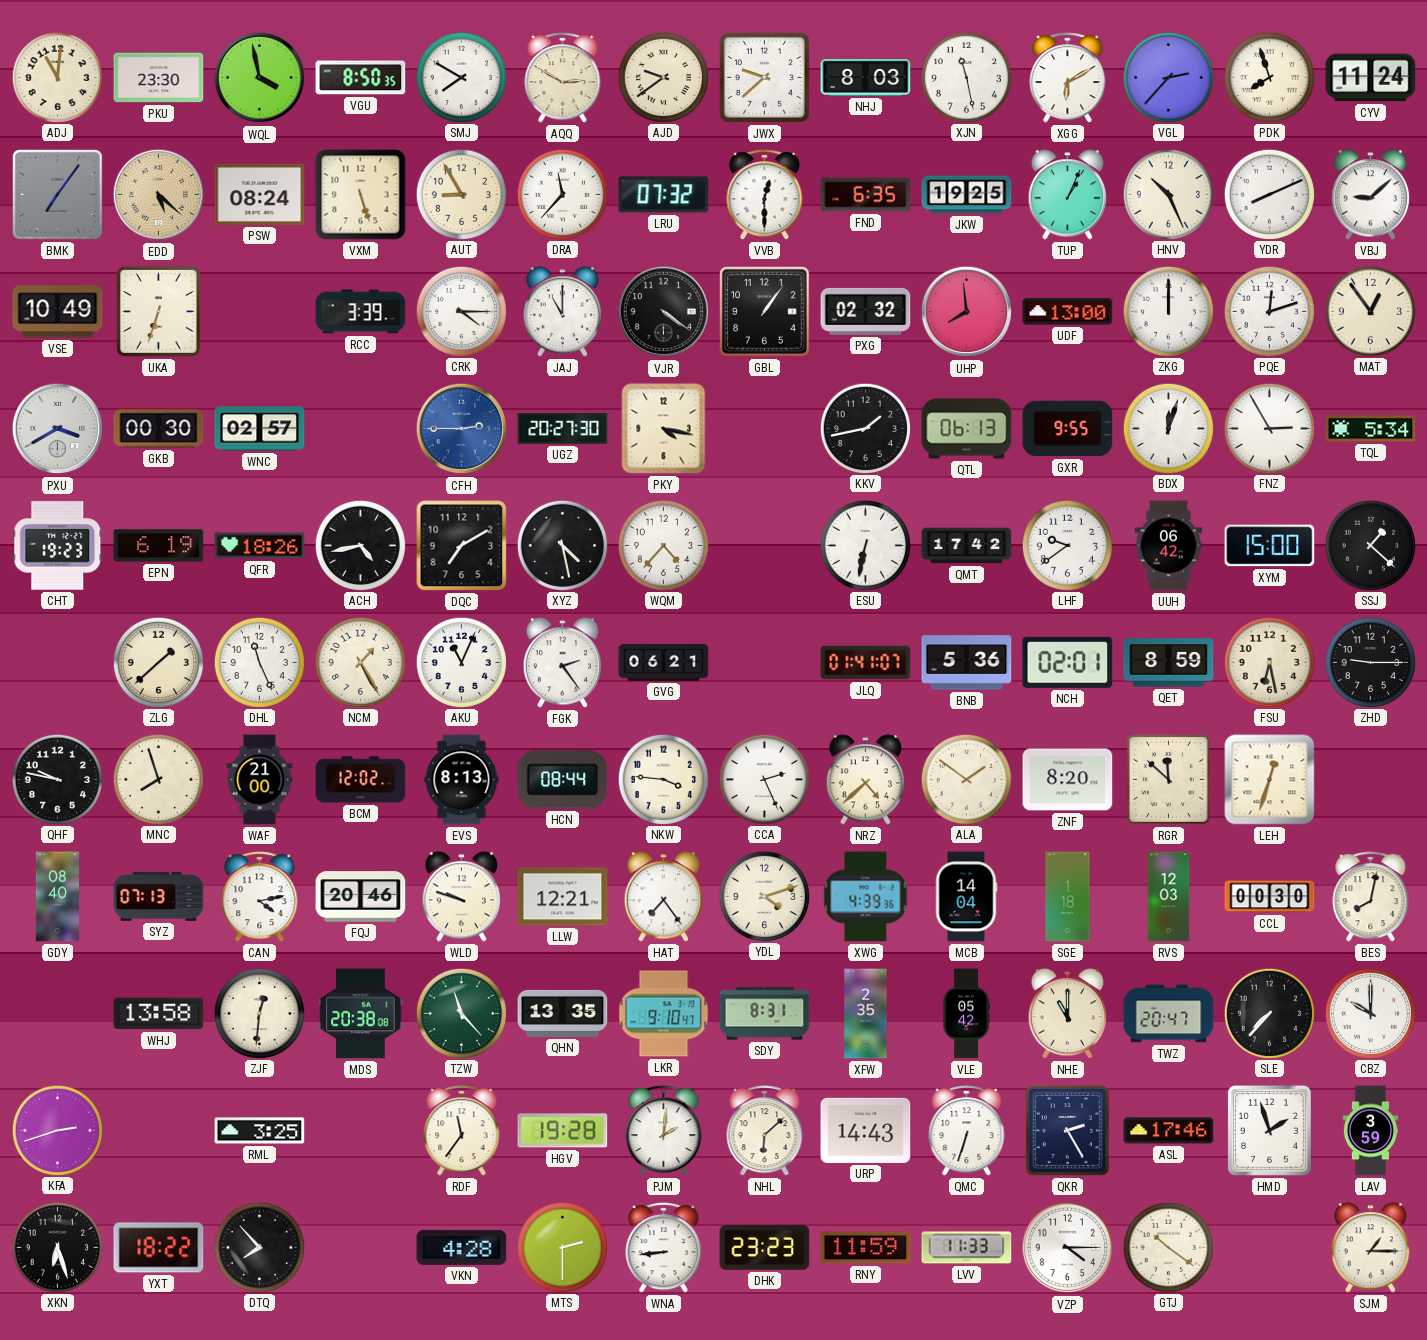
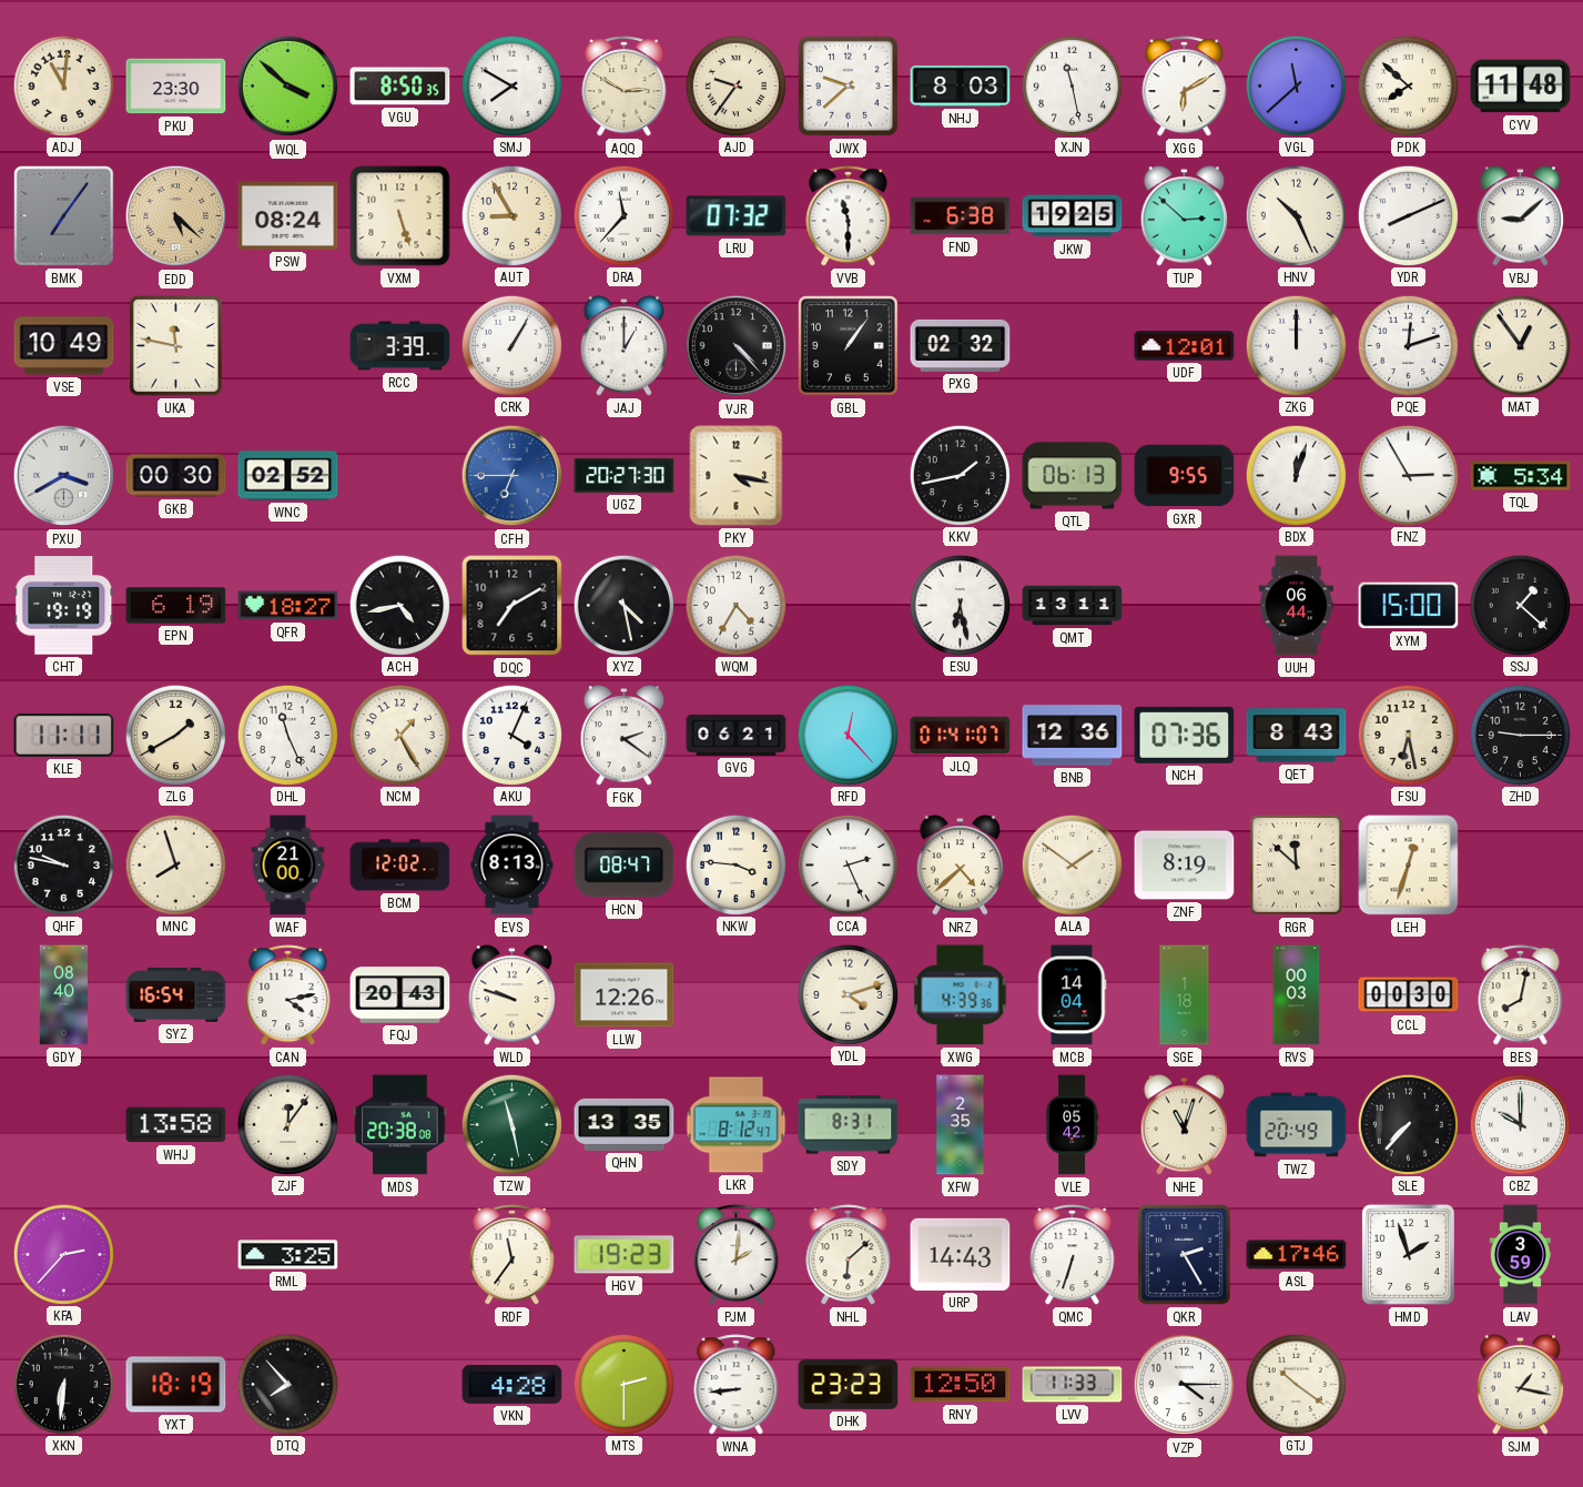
WQL: 3:58 -> 3:52 (288, 87)
AJD: 9:39 -> 9:36 (735, 85)
VGL: 2:37 -> 11:38 (1296, 85)
PDK: 7:57 -> 7:52 (1408, 85)
CYV: 11:24 -> 11:48 (1521, 87)
VVB: 12:30 -> 11:30 (849, 216)
FND: 6:35 -> 6:38 (961, 216)
TUP: 1:04 -> 2:52 (1185, 216)
UKA: 6:33 -> 11:47 (175, 345)
CRK: 4:15 -> 1:05 (511, 345)
JAJ: 11:00 -> 1:00 (625, 346)
VJR: 4:21 -> 4:23 (737, 346)
UHP: 7:59 -> none (967, 312)
UDF: 13:00 -> 12:01 (1185, 346)
WNC: 02:57 -> 02:52 (288, 476)
CFH: 2:45 -> 6:45 (513, 476)
CHT: 19:23 -> 19:19 (64, 606)
QFR: 18:26 -> 18:27 (288, 606)
WQM: 4:37 -> 4:35 (735, 605)
ESU: 6:32 -> 6:28 (960, 605)
QMT: 17:42 -> 13:11 (1073, 606)
LHF: 9:39 -> none (1067, 545)
UUH: 06:42 -> 06:44 (1297, 606)
KLE: none -> 11:11 (64, 736)
ZLG: 1:38 -> 1:40 (175, 735)
AKU: 11:04 -> 4:04 (511, 735)
FGK: 2:24 -> 2:21 (625, 736)
RFD: none -> 12:23 (848, 735)
BNB: 5:36 -> 12:36 (1073, 736)
NCH: 02:01 -> 07:36 (1185, 735)
QET: 8:59 -> 8:43 (1297, 736)
HCN: 08:44 -> 08:47 (625, 866)
ZNF: 8:20 -> 8:19 (1185, 866)
SYZ: 07:13 -> 16:54 (176, 994)
FQJ: 20:46 -> 20:43 (400, 995)
LLW: 12:21 -> 12:26 (625, 995)
HAT: 7:24 -> none (664, 897)
RVS: 12:03 -> 00:03 (1297, 995)
ZJF: 12:31 -> 12:06 (287, 1124)
TZW: 11:23 -> 11:28 (511, 1124)
LKR: 9:10 -> 8:12 (737, 1125)
NHE: 11:00 -> 11:03 (1185, 1125)
TWZ: 20:47 -> 20:49 (1297, 1125)
KFA: 2:42 -> 2:37 (63, 1254)
HGV: 19:28 -> 19:23 (625, 1255)
XKN: 6:27 -> 6:31 (63, 1384)
YXT: 18:22 -> 18:19 (176, 1385)
RNY: 11:59 -> 12:50 (961, 1385)
SJM: 1:15 -> 1:17 (1521, 1385)
